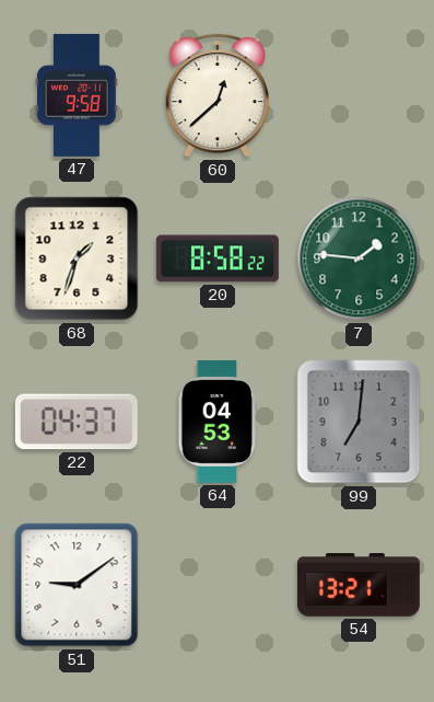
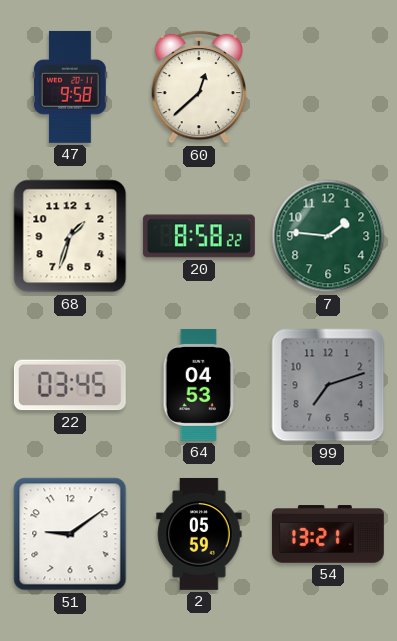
22: 04:37 -> 03:45 (70, 385)
99: 7:01 -> 7:12 (328, 385)
2: none -> 05:59 (199, 534)
